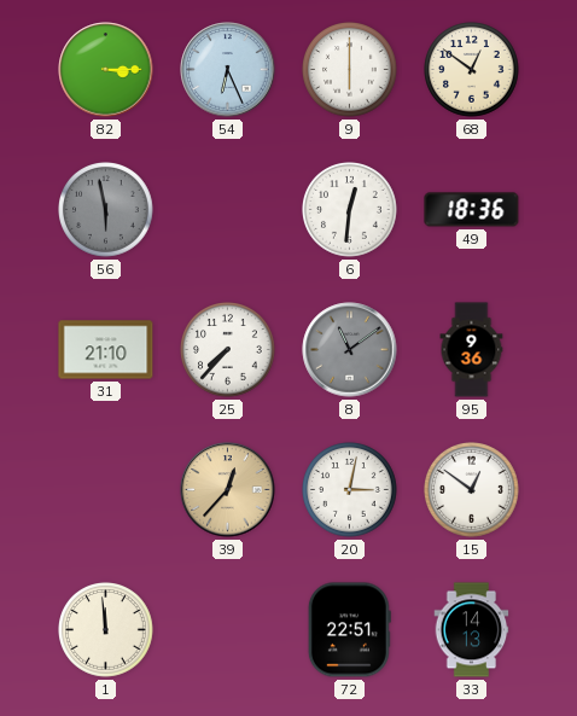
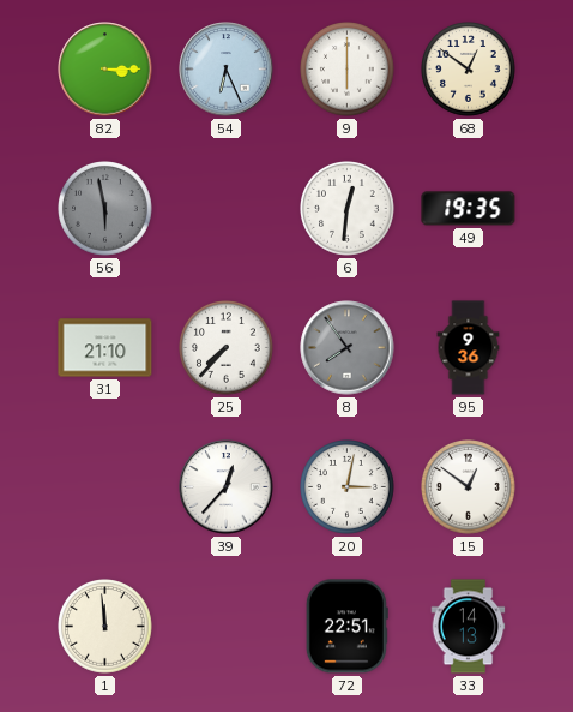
49: 18:36 -> 19:35 (469, 209)
8: 11:09 -> 7:54 (348, 348)
39 dial: champagne -> white (227, 487)
